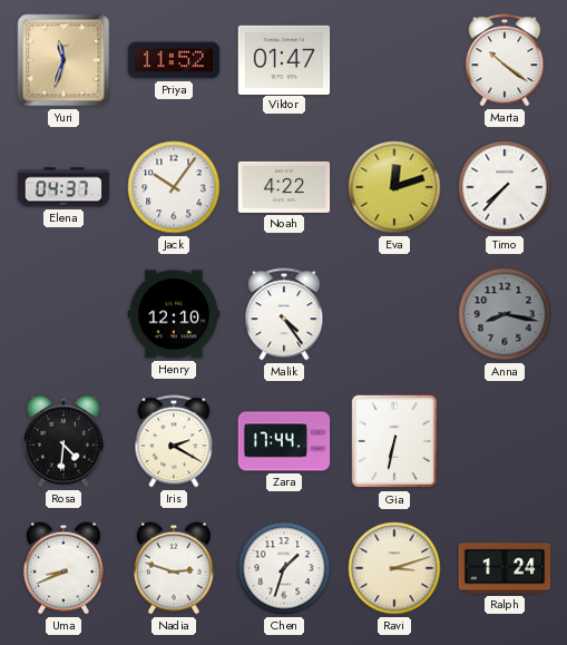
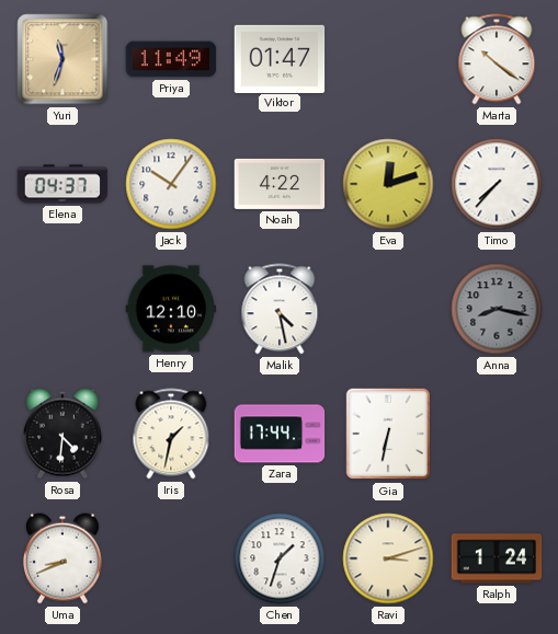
Priya: 11:52 -> 11:49 (171, 59)
Malik: 4:24 -> 4:28 (280, 309)
Iris: 2:20 -> 1:32 (171, 434)
Nadia: 2:48 -> none (174, 568)
